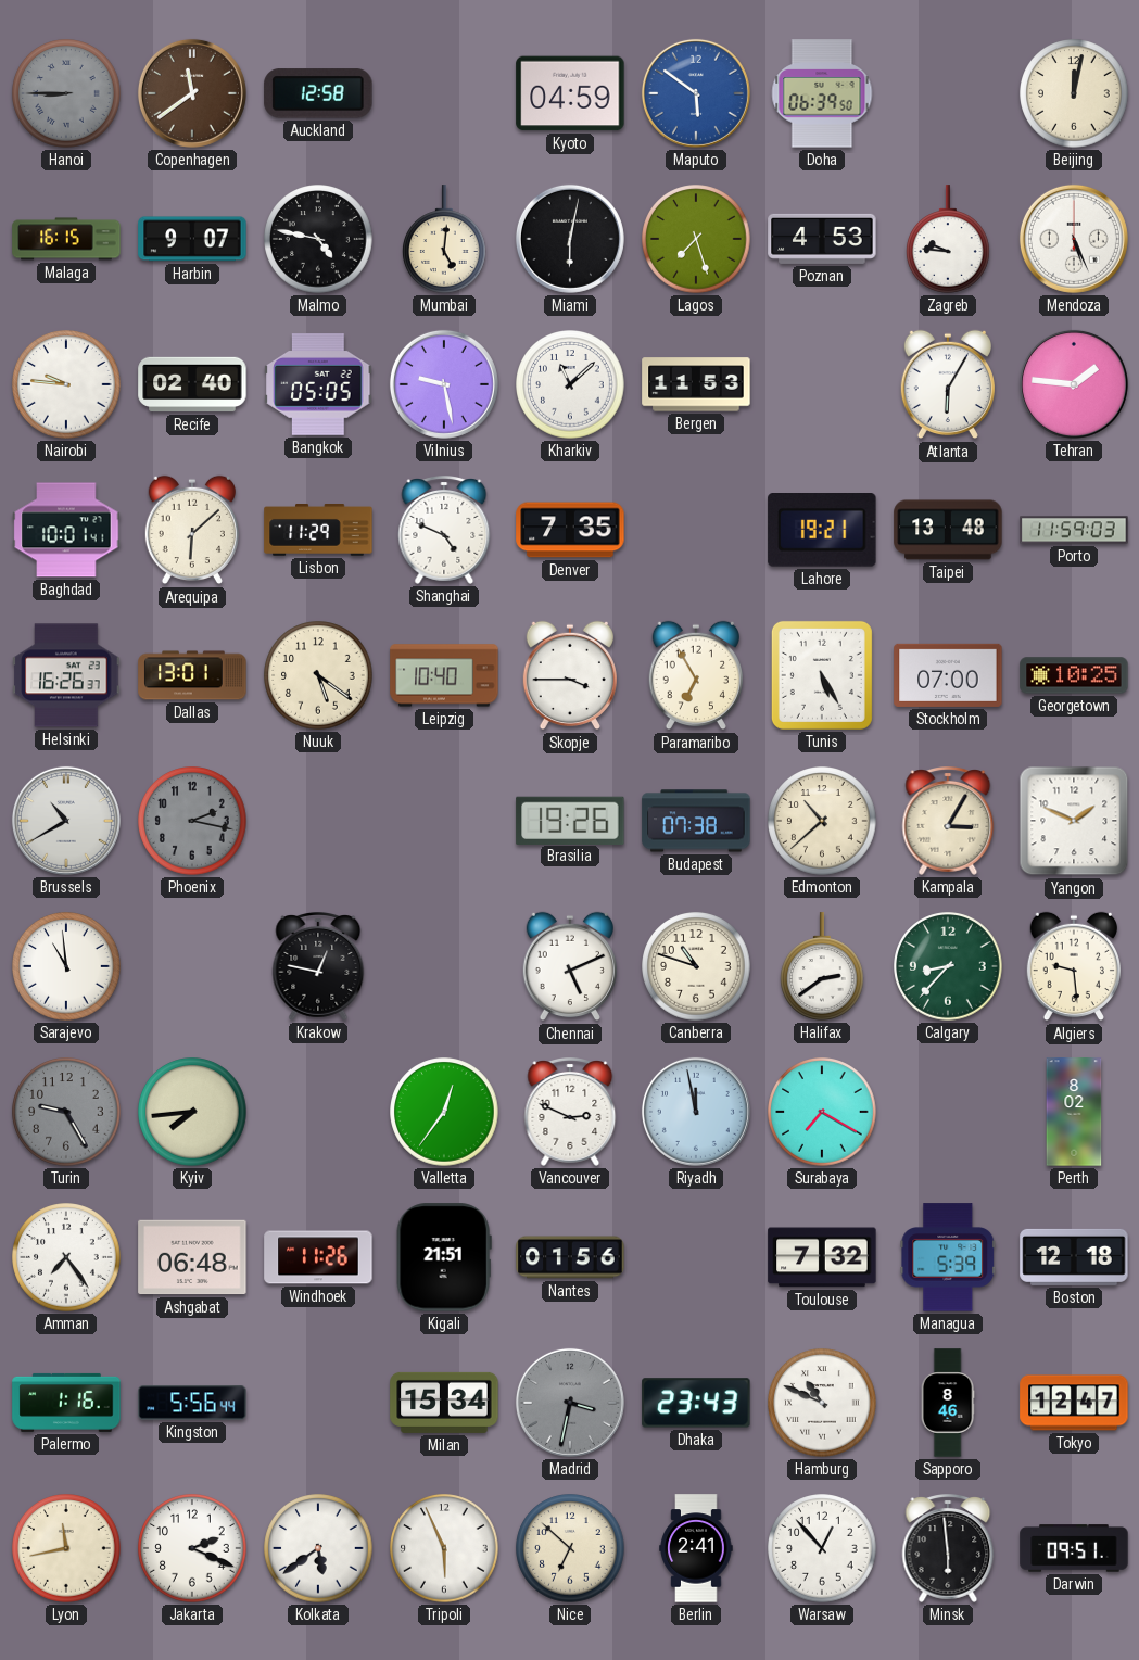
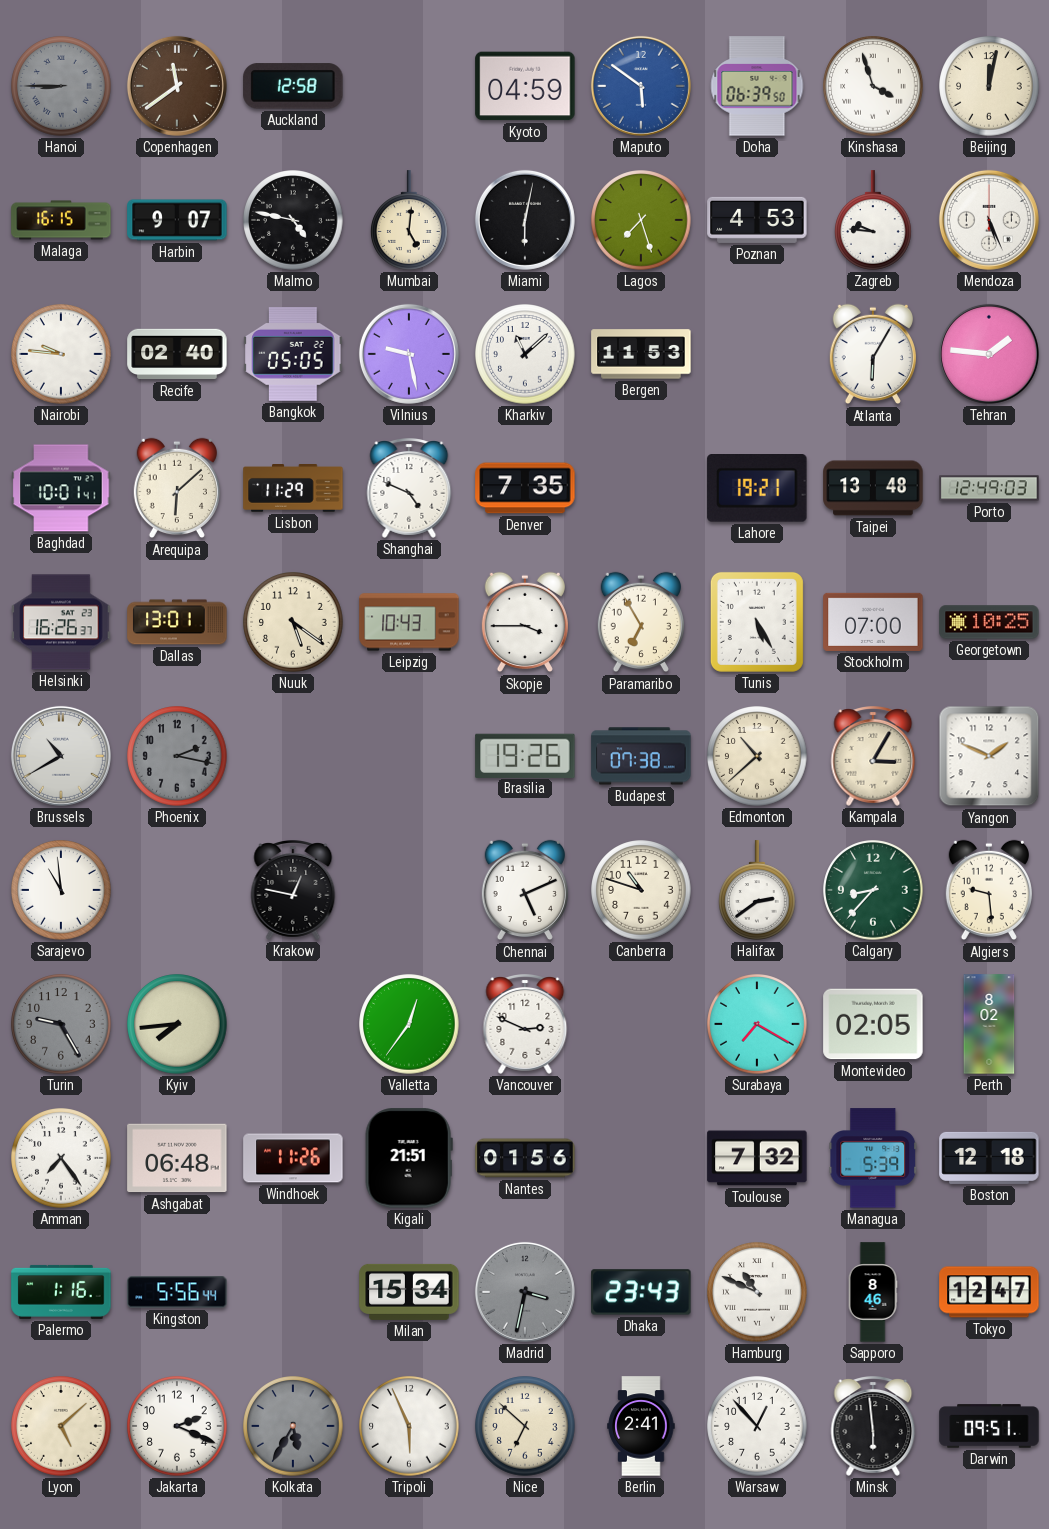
Kinshasa: none -> 3:57 (873, 86)
Porto: 11:59 -> 12:49 (989, 488)
Leipzig: 10:40 -> 10:43 (409, 622)
Riyadh: 11:58 -> none (696, 1112)
Montevideo: none -> 02:05 (873, 1024)
Lyon: 11:43 -> 5:08 (61, 1426)
Kolkata: 5:39 -> 5:35 (293, 1426)
Kolkata dial: white -> grey (293, 1426)
